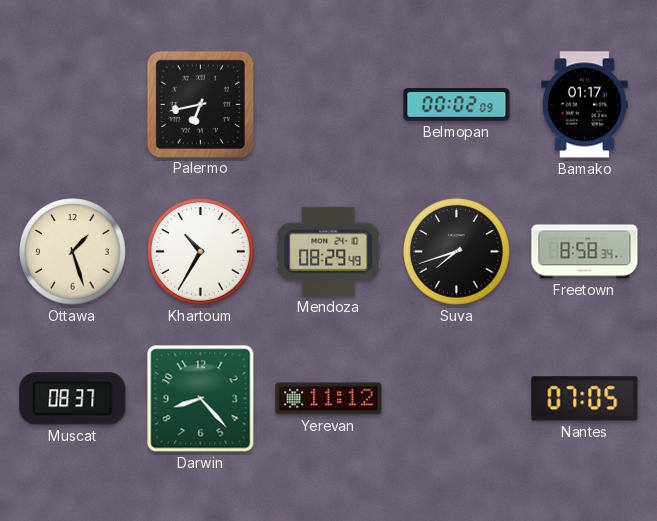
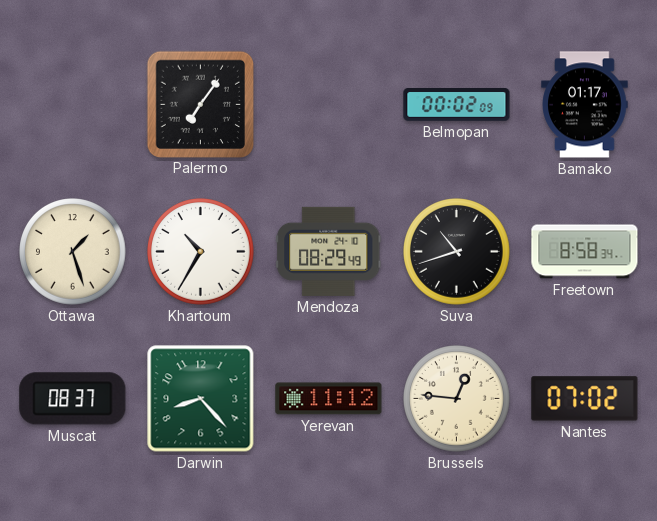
Palermo: 6:43 -> 7:06 (200, 104)
Suva: 7:42 -> 10:42 (457, 252)
Brussels: none -> 12:46 (457, 399)
Nantes: 07:05 -> 07:02 (585, 399)
